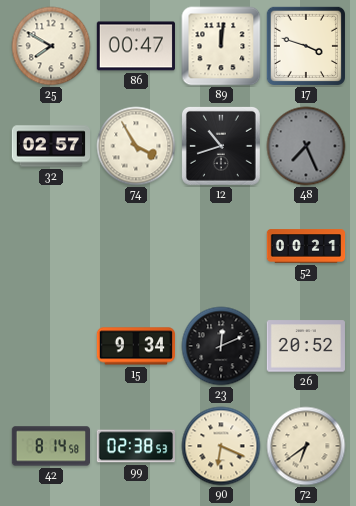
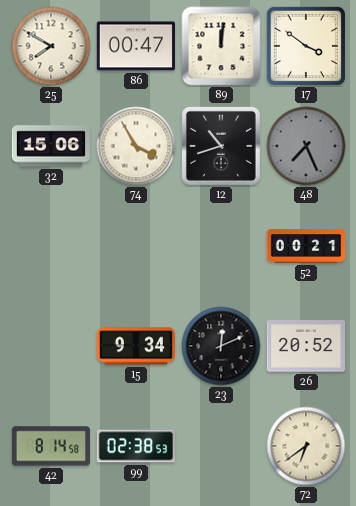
17: 3:48 -> 3:51 (306, 46)
32: 02:57 -> 15:06 (50, 146)
90: 6:19 -> none (221, 446)
